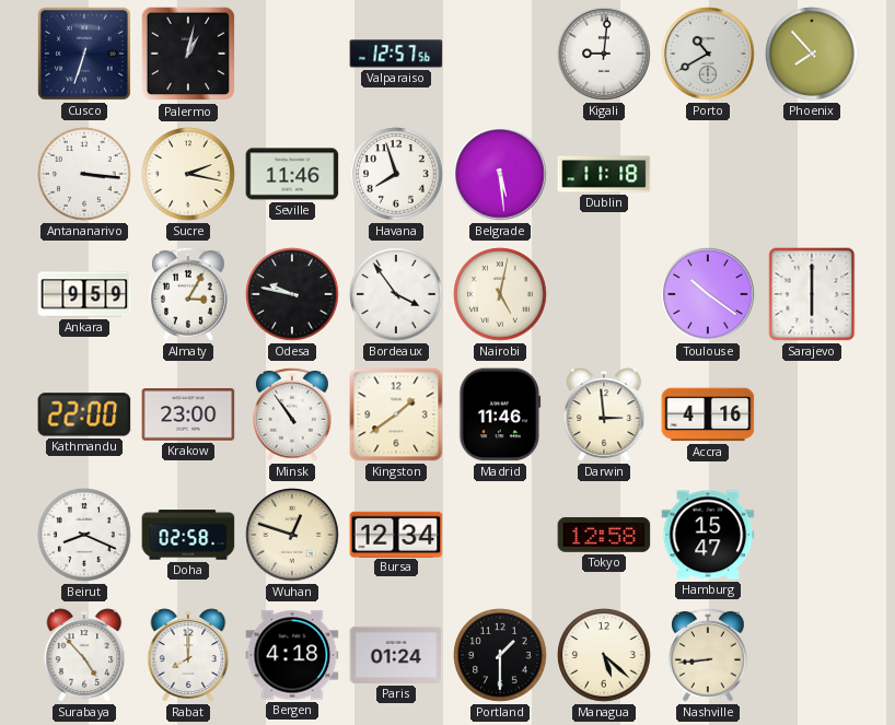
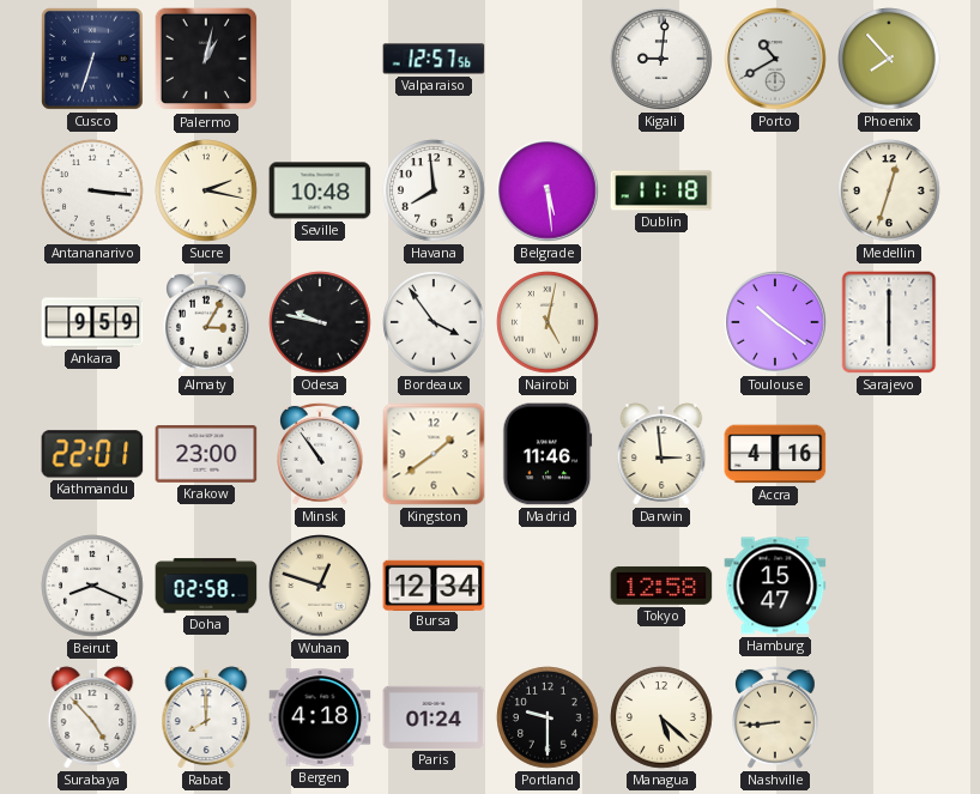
Seville: 11:46 -> 10:48 (320, 190)
Havana: 7:57 -> 7:59 (434, 190)
Medellin: none -> 12:33 (889, 190)
Kathmandu: 22:00 -> 22:01 (92, 454)
Portland: 1:30 -> 9:30 (548, 717)
